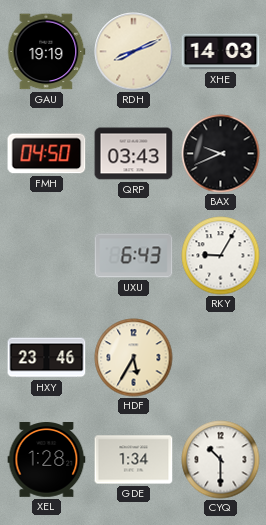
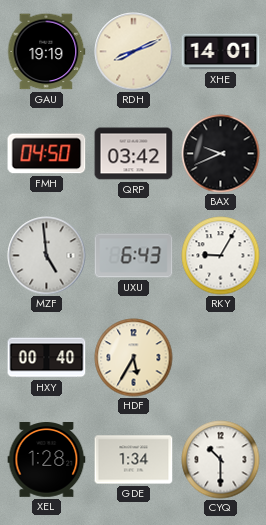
XHE: 14:03 -> 14:01 (221, 52)
QRP: 03:43 -> 03:42 (134, 154)
MZF: none -> 4:59 (47, 256)
HXY: 23:46 -> 00:40 (47, 358)
